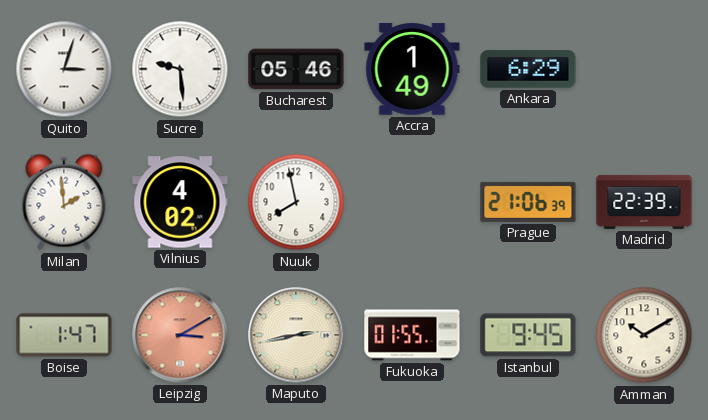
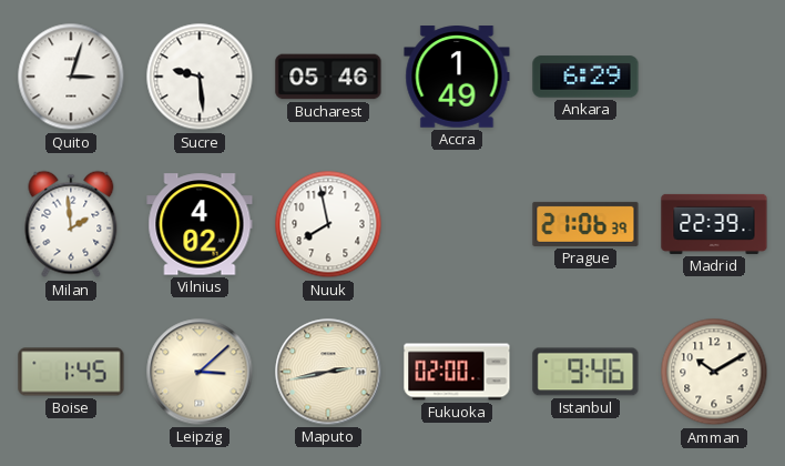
Boise: 1:47 -> 1:45 (71, 372)
Leipzig: 3:10 -> 3:08 (200, 372)
Leipzig dial: salmon -> cream (200, 372)
Fukuoka: 01:55 -> 02:00 (457, 372)
Istanbul: 9:45 -> 9:46 (585, 372)
